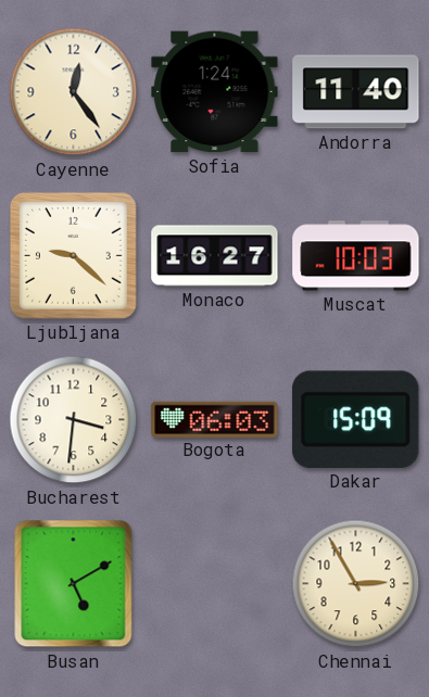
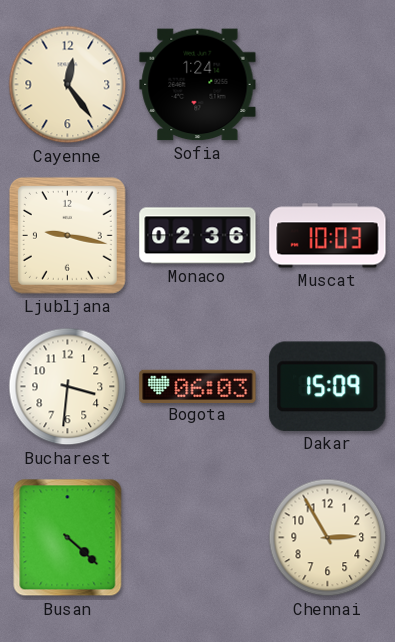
Andorra: 11:40 -> none (356, 92)
Ljubljana: 9:22 -> 9:17 (67, 235)
Monaco: 16:27 -> 02:36 (198, 236)
Busan: 5:10 -> 4:22 (68, 538)
